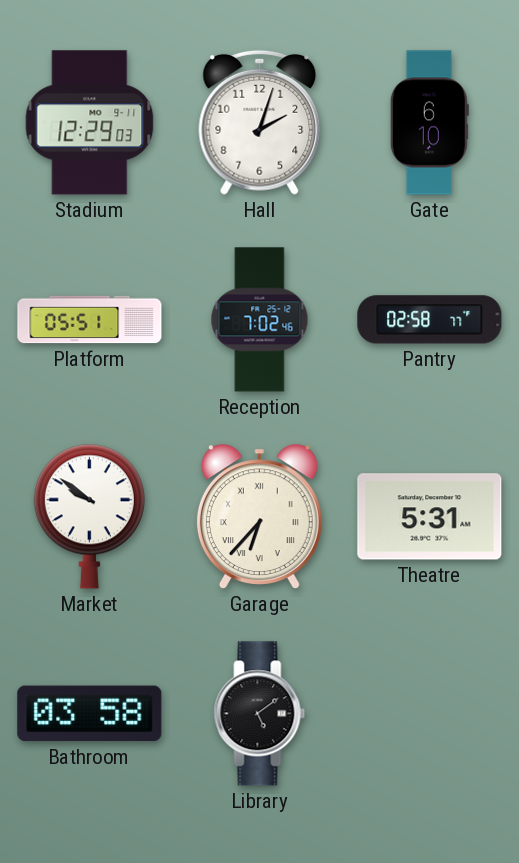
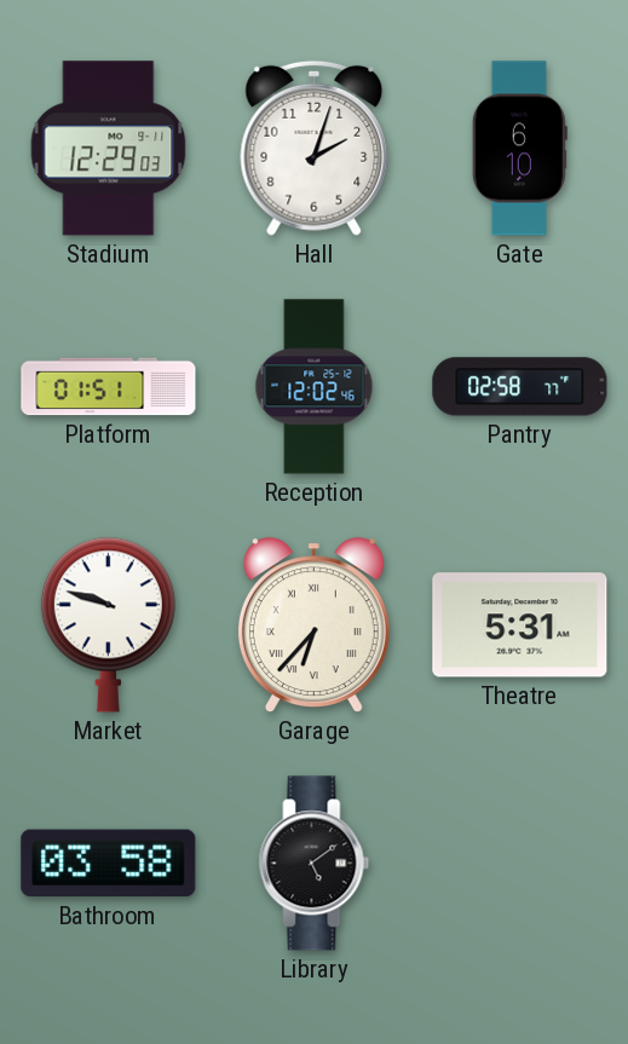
Platform: 05:51 -> 01:51 (109, 387)
Reception: 7:02 -> 12:02 (315, 387)
Market: 9:51 -> 9:48 (108, 624)
